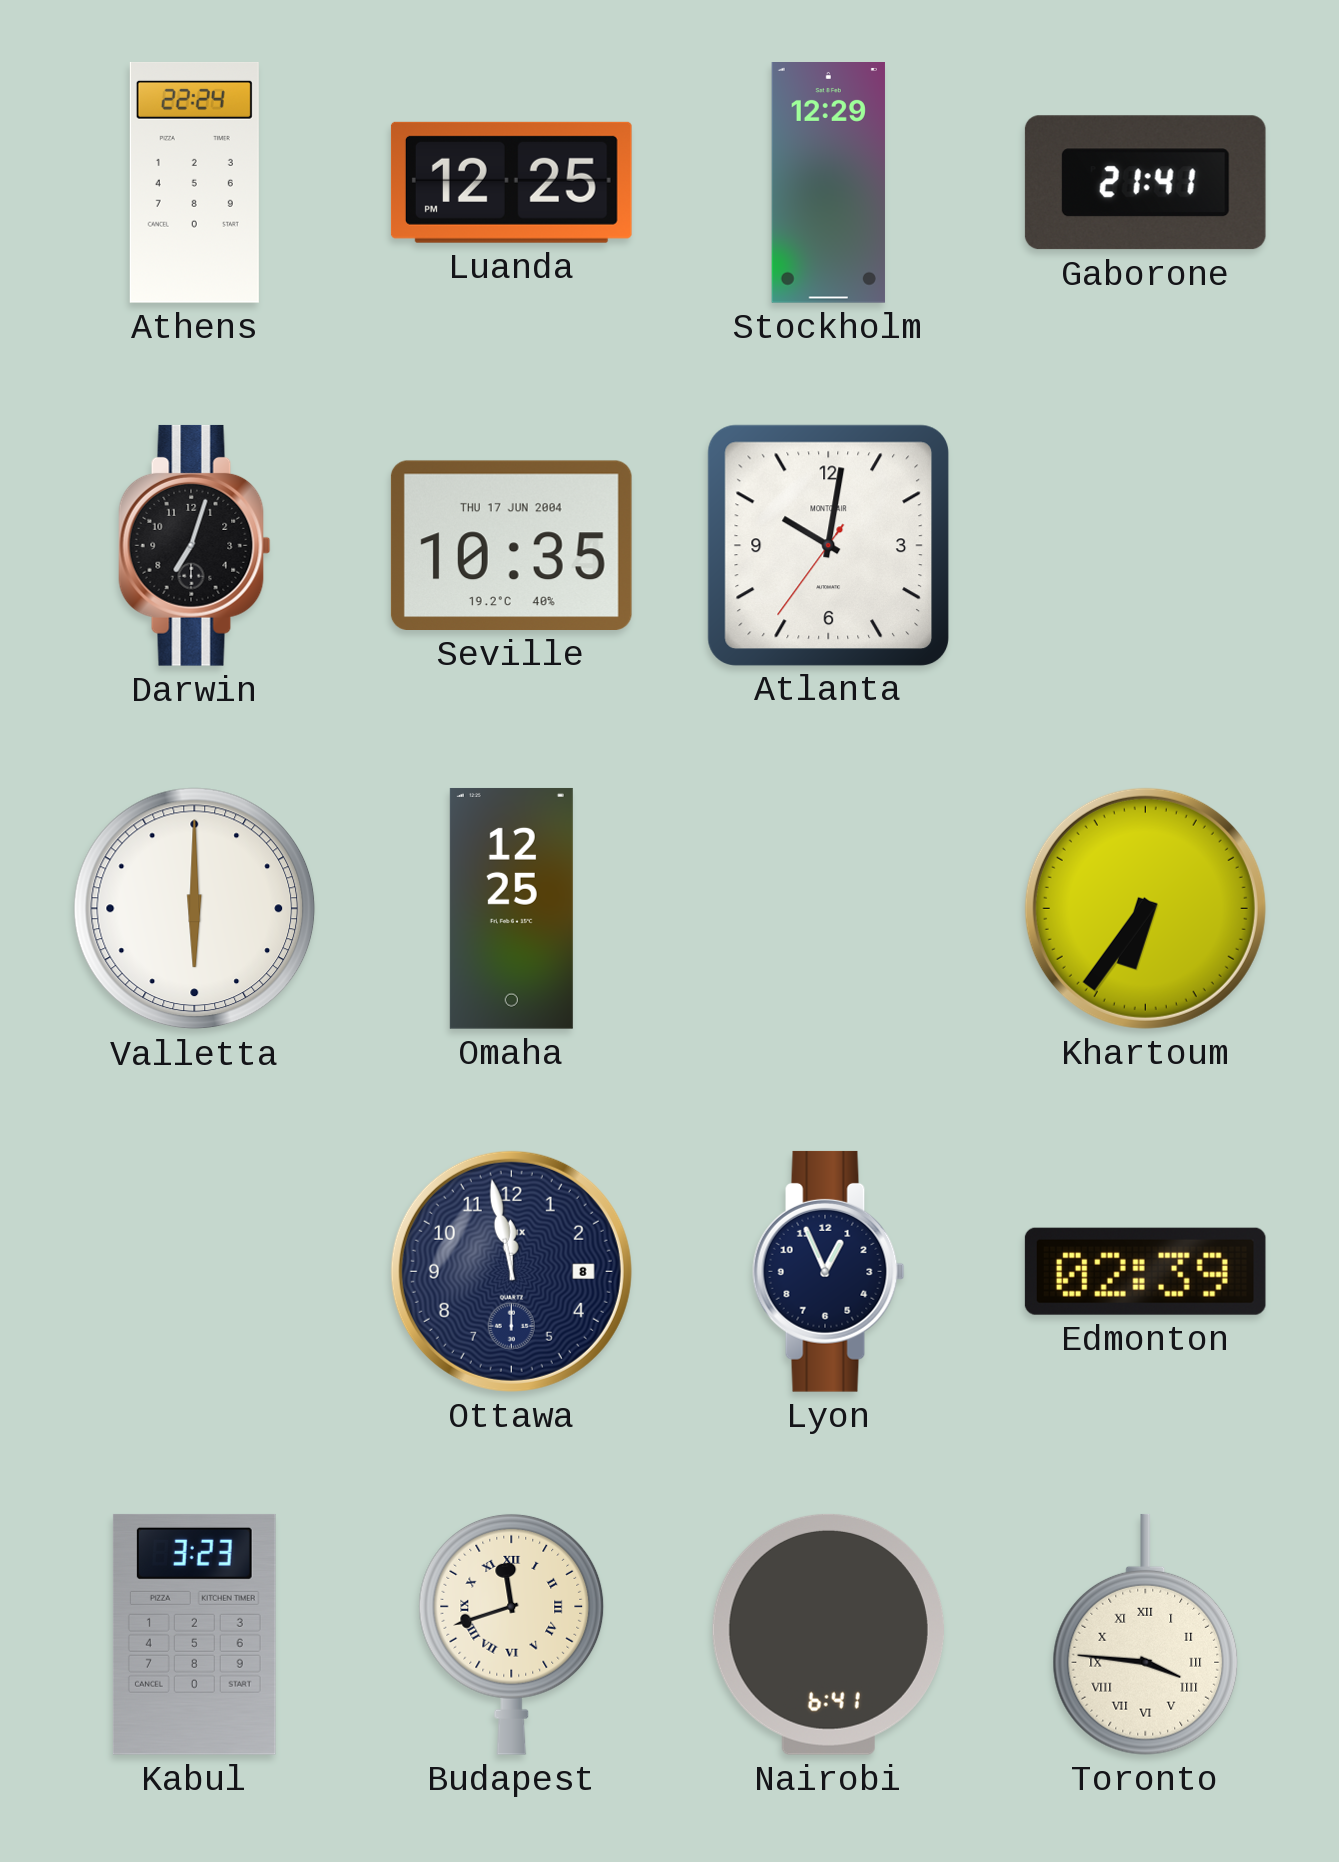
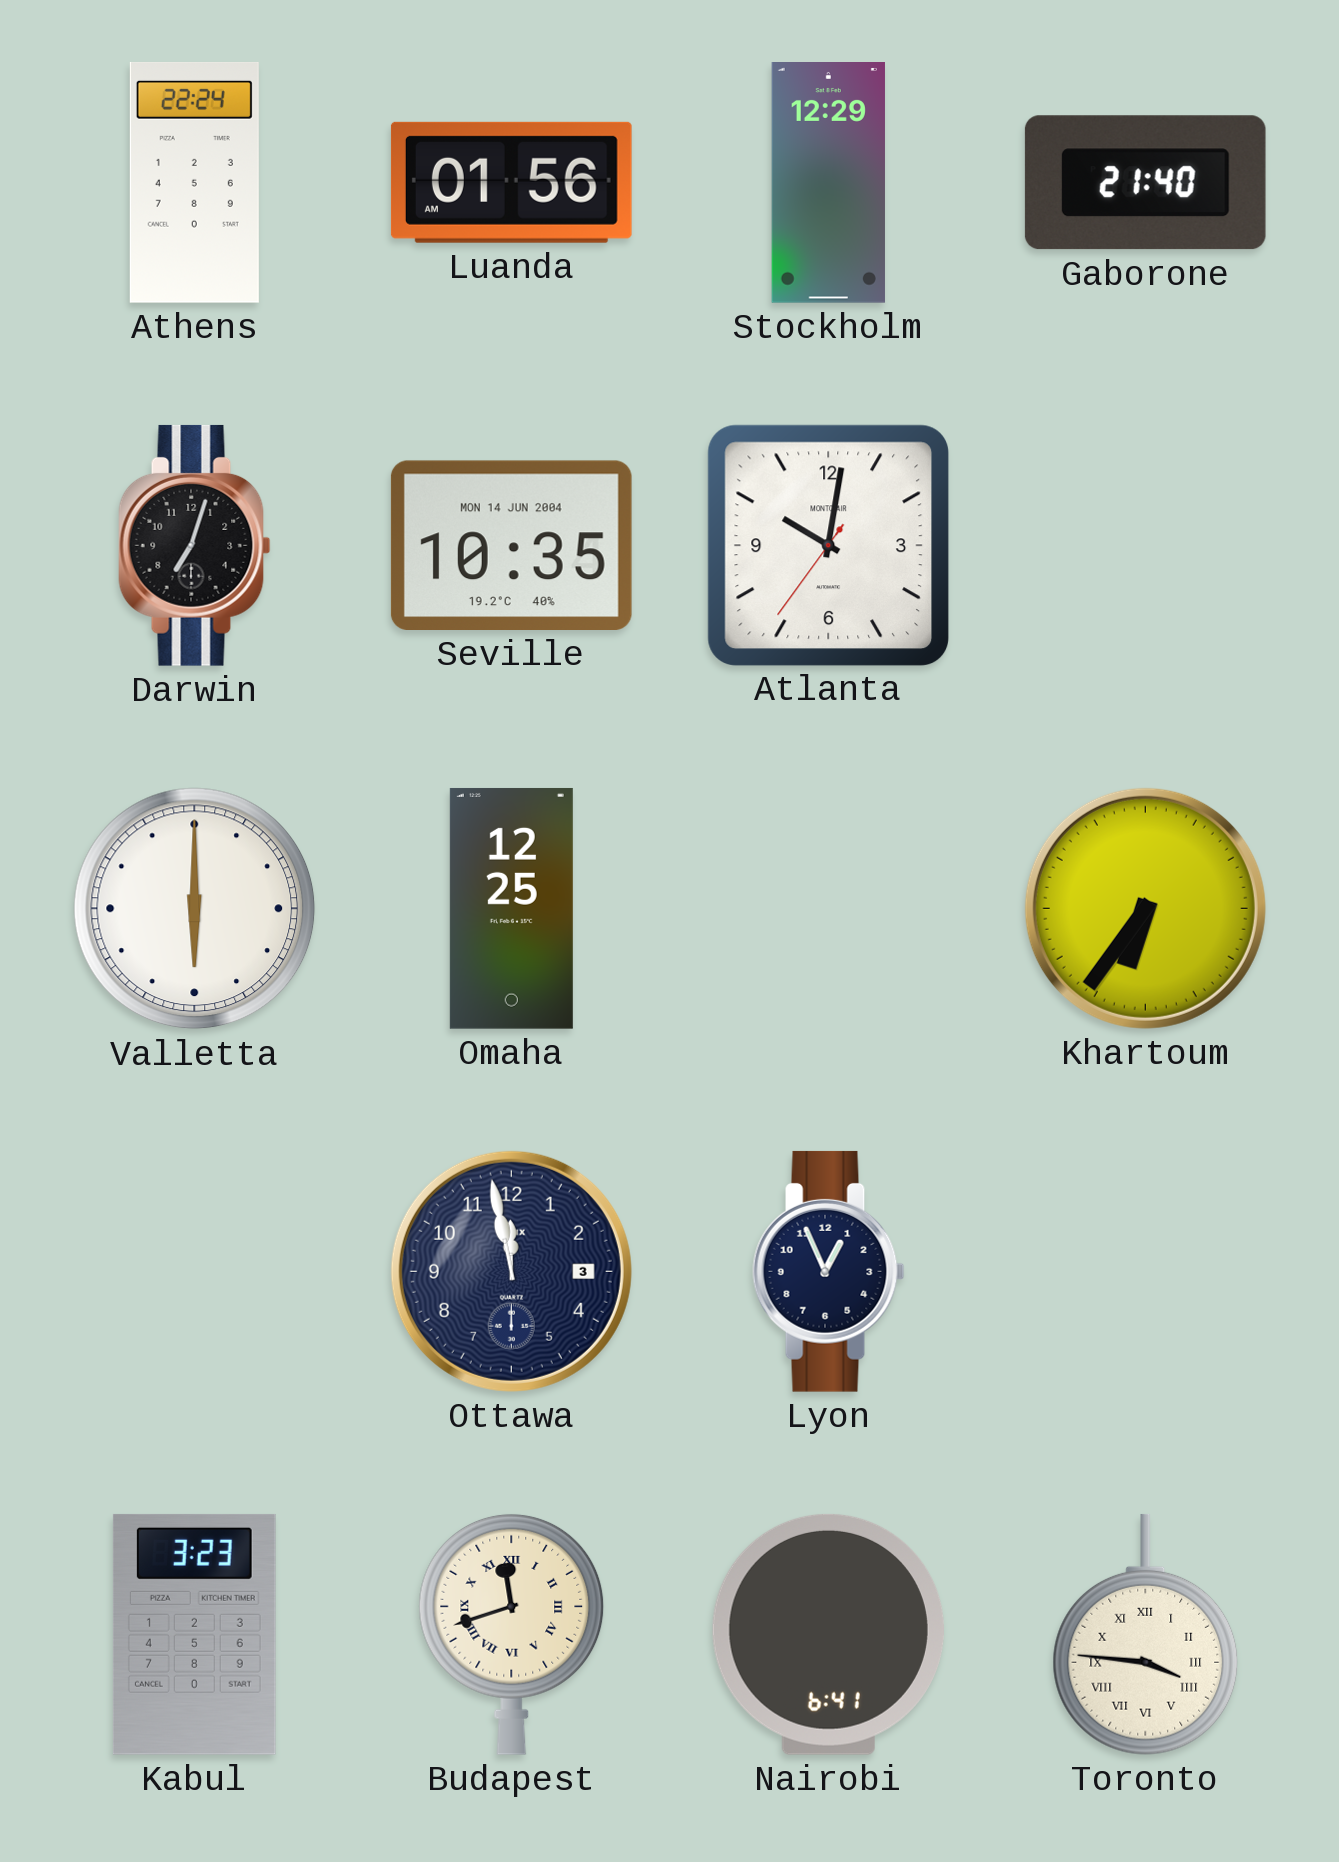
Luanda: 12:25 -> 01:56 (511, 182)
Gaborone: 21:41 -> 21:40 (1145, 183)
Seville date: THU 17 JUN 2004 -> MON 14 JUN 2004 (511, 545)
Ottawa date: 8 -> 3 (511, 1271)
Edmonton: 02:39 -> none (1145, 1271)
